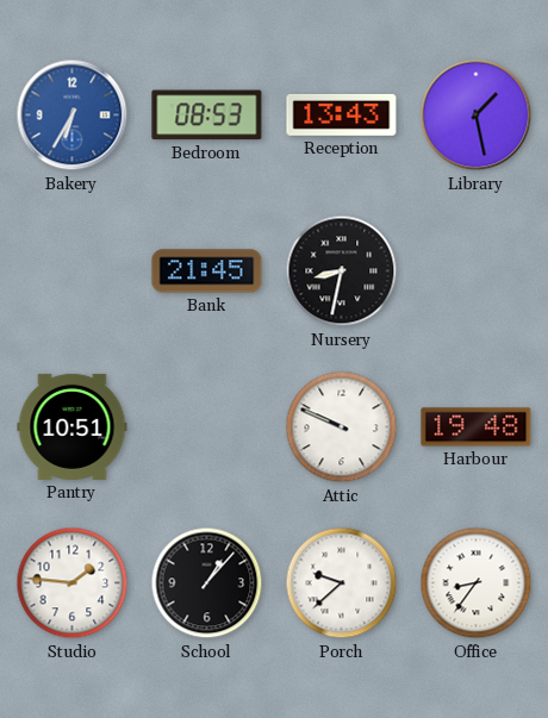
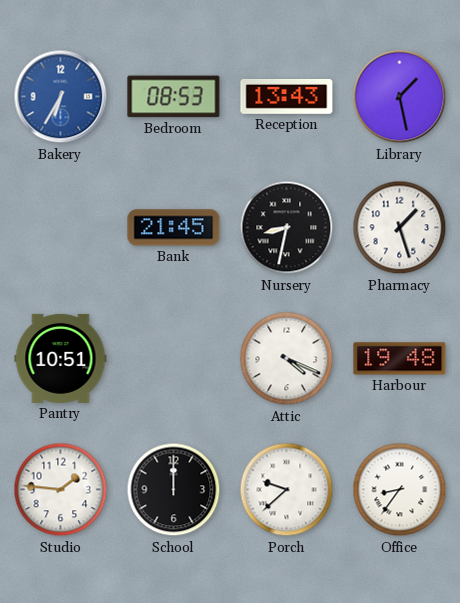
Pharmacy: none -> 1:27 (400, 228)
Attic: 9:49 -> 4:19 (287, 359)
School: 1:07 -> 12:00 (174, 490)
